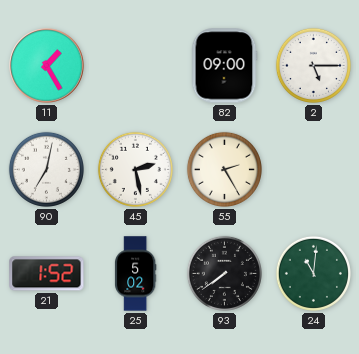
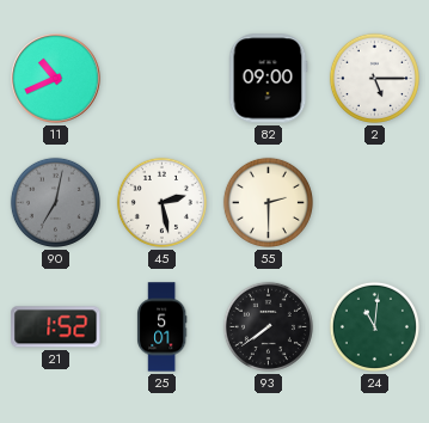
11: 1:25 -> 10:41 (56, 79)
90 dial: white -> grey (55, 202)
55: 2:25 -> 2:30 (268, 202)
25: 5:02 -> 5:01 (161, 327)
